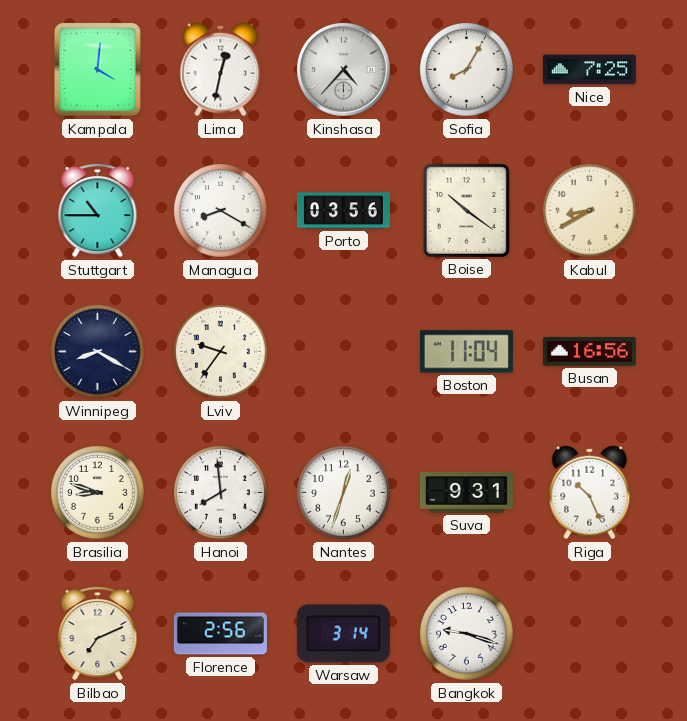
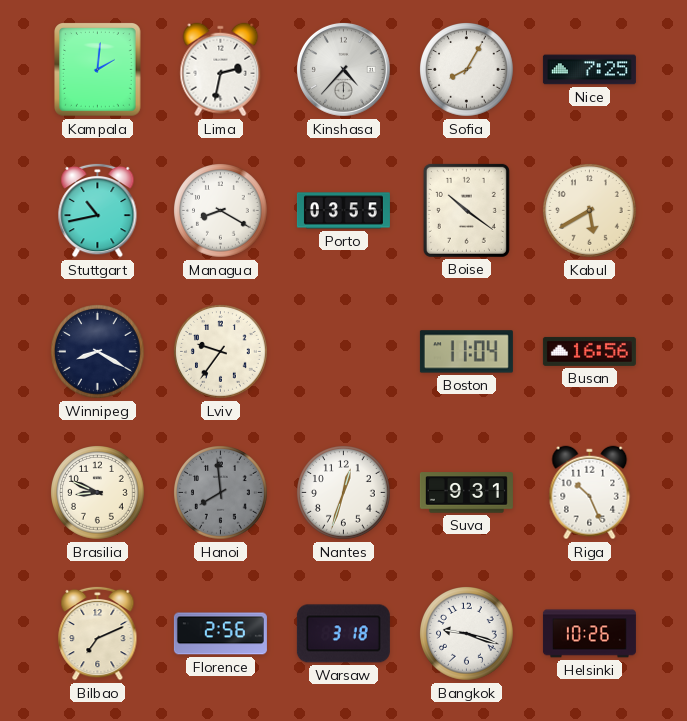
Kampala: 4:01 -> 2:01 (98, 70)
Lima: 12:32 -> 2:32 (221, 70)
Stuttgart: 10:45 -> 10:43 (98, 210)
Porto: 03:56 -> 03:55 (343, 211)
Kabul: 8:40 -> 5:40 (590, 211)
Brasilia: 8:48 -> 8:49 (98, 493)
Hanoi dial: white -> grey (221, 493)
Warsaw: 3:14 -> 3:18 (343, 634)
Helsinki: none -> 10:26 (589, 634)
